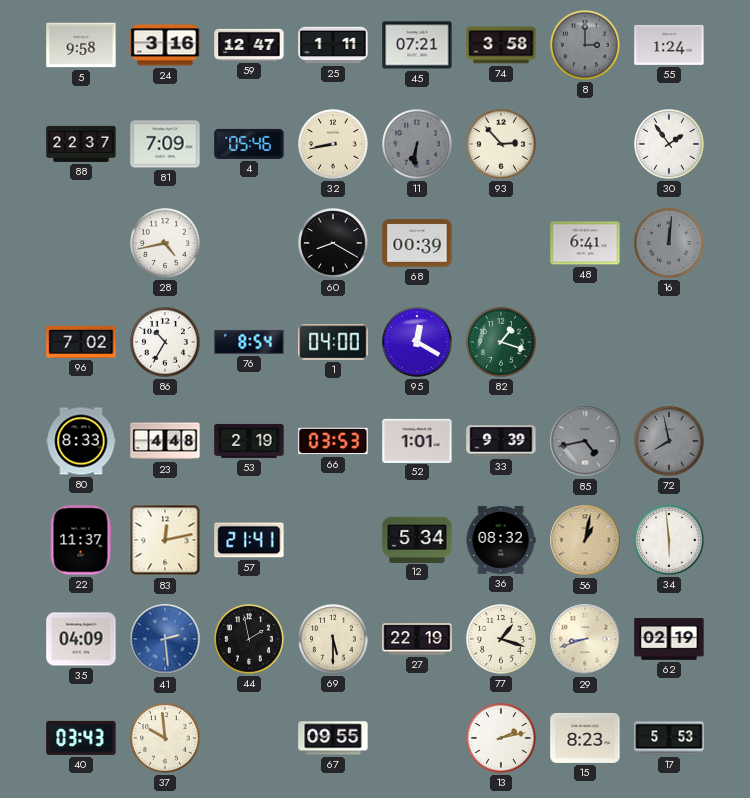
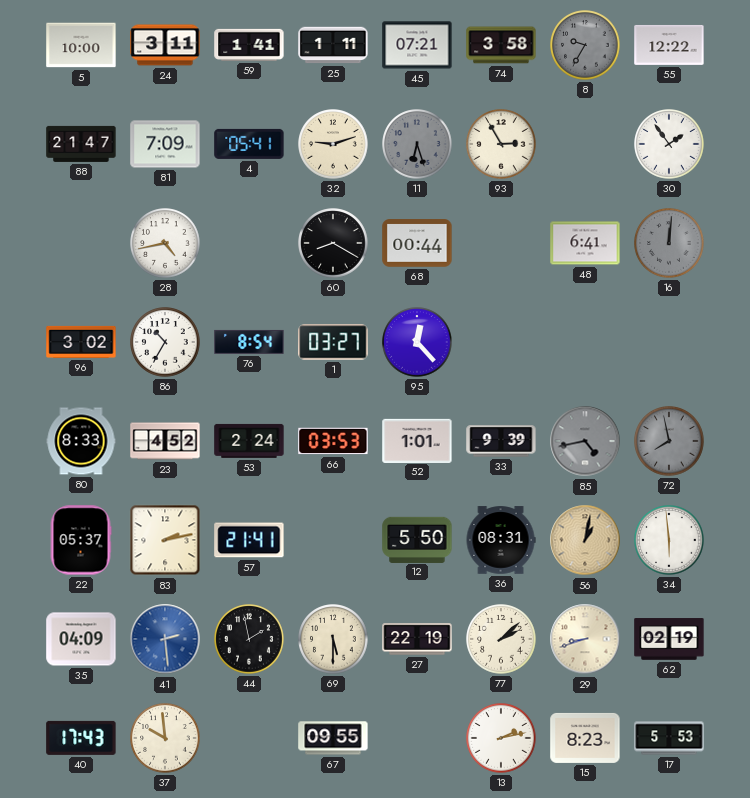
5: 9:58 -> 10:00 (81, 45)
24: 3:16 -> 3:11 (165, 45)
59: 12:47 -> 1:41 (249, 45)
8: 3:00 -> 9:35 (585, 45)
55: 1:24 -> 12:22 (669, 45)
88: 22:37 -> 21:47 (81, 144)
4: 05:46 -> 05:41 (249, 144)
32: 8:43 -> 9:12 (333, 144)
11: 6:31 -> 6:27 (417, 144)
93: 2:53 -> 2:55 (501, 144)
68: 00:39 -> 00:44 (417, 243)
96: 7:02 -> 3:02 (81, 342)
1: 04:00 -> 03:27 (333, 342)
95: 12:20 -> 12:23 (417, 342)
82: 1:18 -> none (501, 342)
23: 4:48 -> 4:52 (165, 441)
53: 2:19 -> 2:24 (249, 441)
22: 11:37 -> 05:37 (81, 540)
83: 12:13 -> 2:13 (165, 540)
12: 5:34 -> 5:50 (417, 539)
36: 08:32 -> 08:31 (501, 540)
77: 1:18 -> 2:08 (501, 639)
40: 03:43 -> 17:43 (81, 738)
